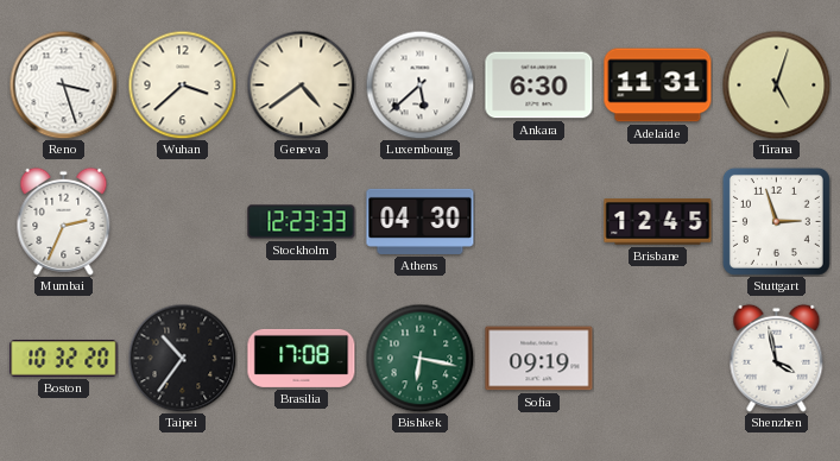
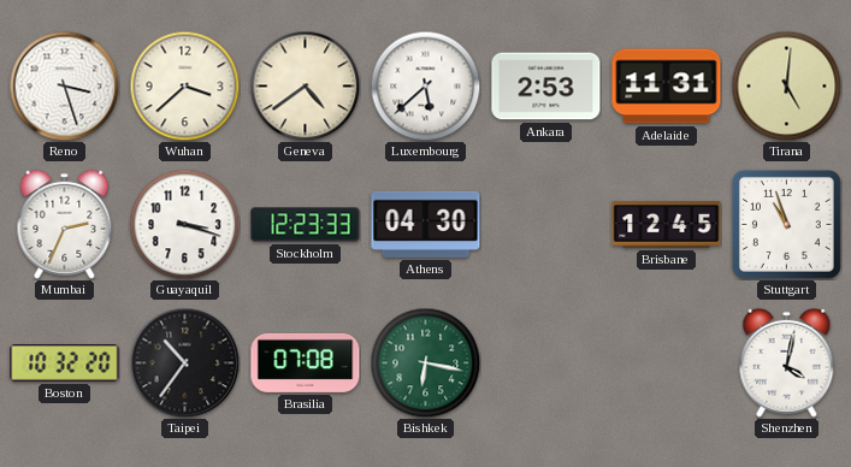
Ankara: 6:30 -> 2:53 (546, 87)
Tirana: 5:03 -> 5:01 (786, 85)
Guayaquil: none -> 3:18 (184, 224)
Stuttgart: 2:57 -> 10:57 (786, 224)
Brasilia: 17:08 -> 07:08 (306, 362)
Sofia: 09:19 -> none (539, 359)
Shenzhen: 3:58 -> 4:02 (787, 362)
